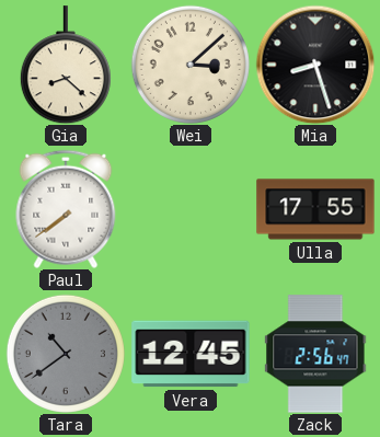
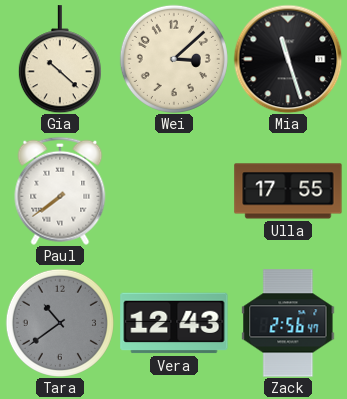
Gia: 8:22 -> 10:22 (60, 59)
Mia: 8:27 -> 11:27 (288, 59)
Vera: 12:45 -> 12:43 (174, 323)
